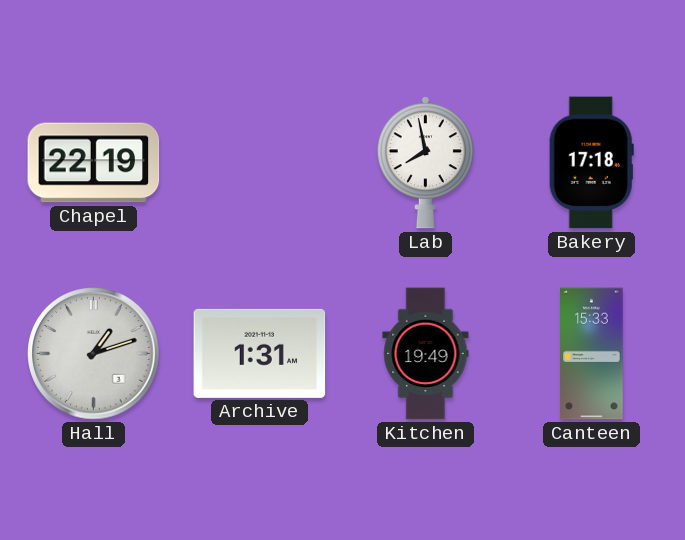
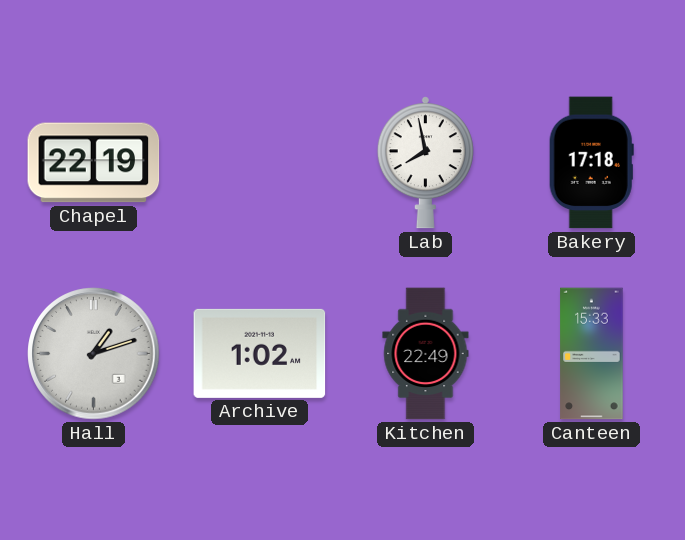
Archive: 1:31 -> 1:02 (260, 353)
Kitchen: 19:49 -> 22:49 (426, 354)
